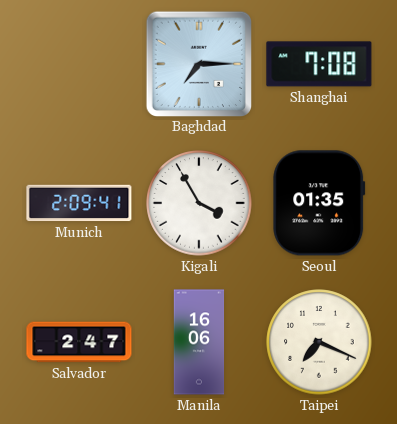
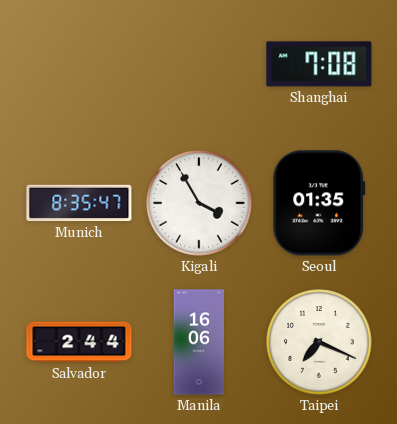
Baghdad: 7:15 -> none (198, 63)
Munich: 2:09 -> 8:35 (79, 203)
Salvador: 2:47 -> 2:44 (79, 342)
